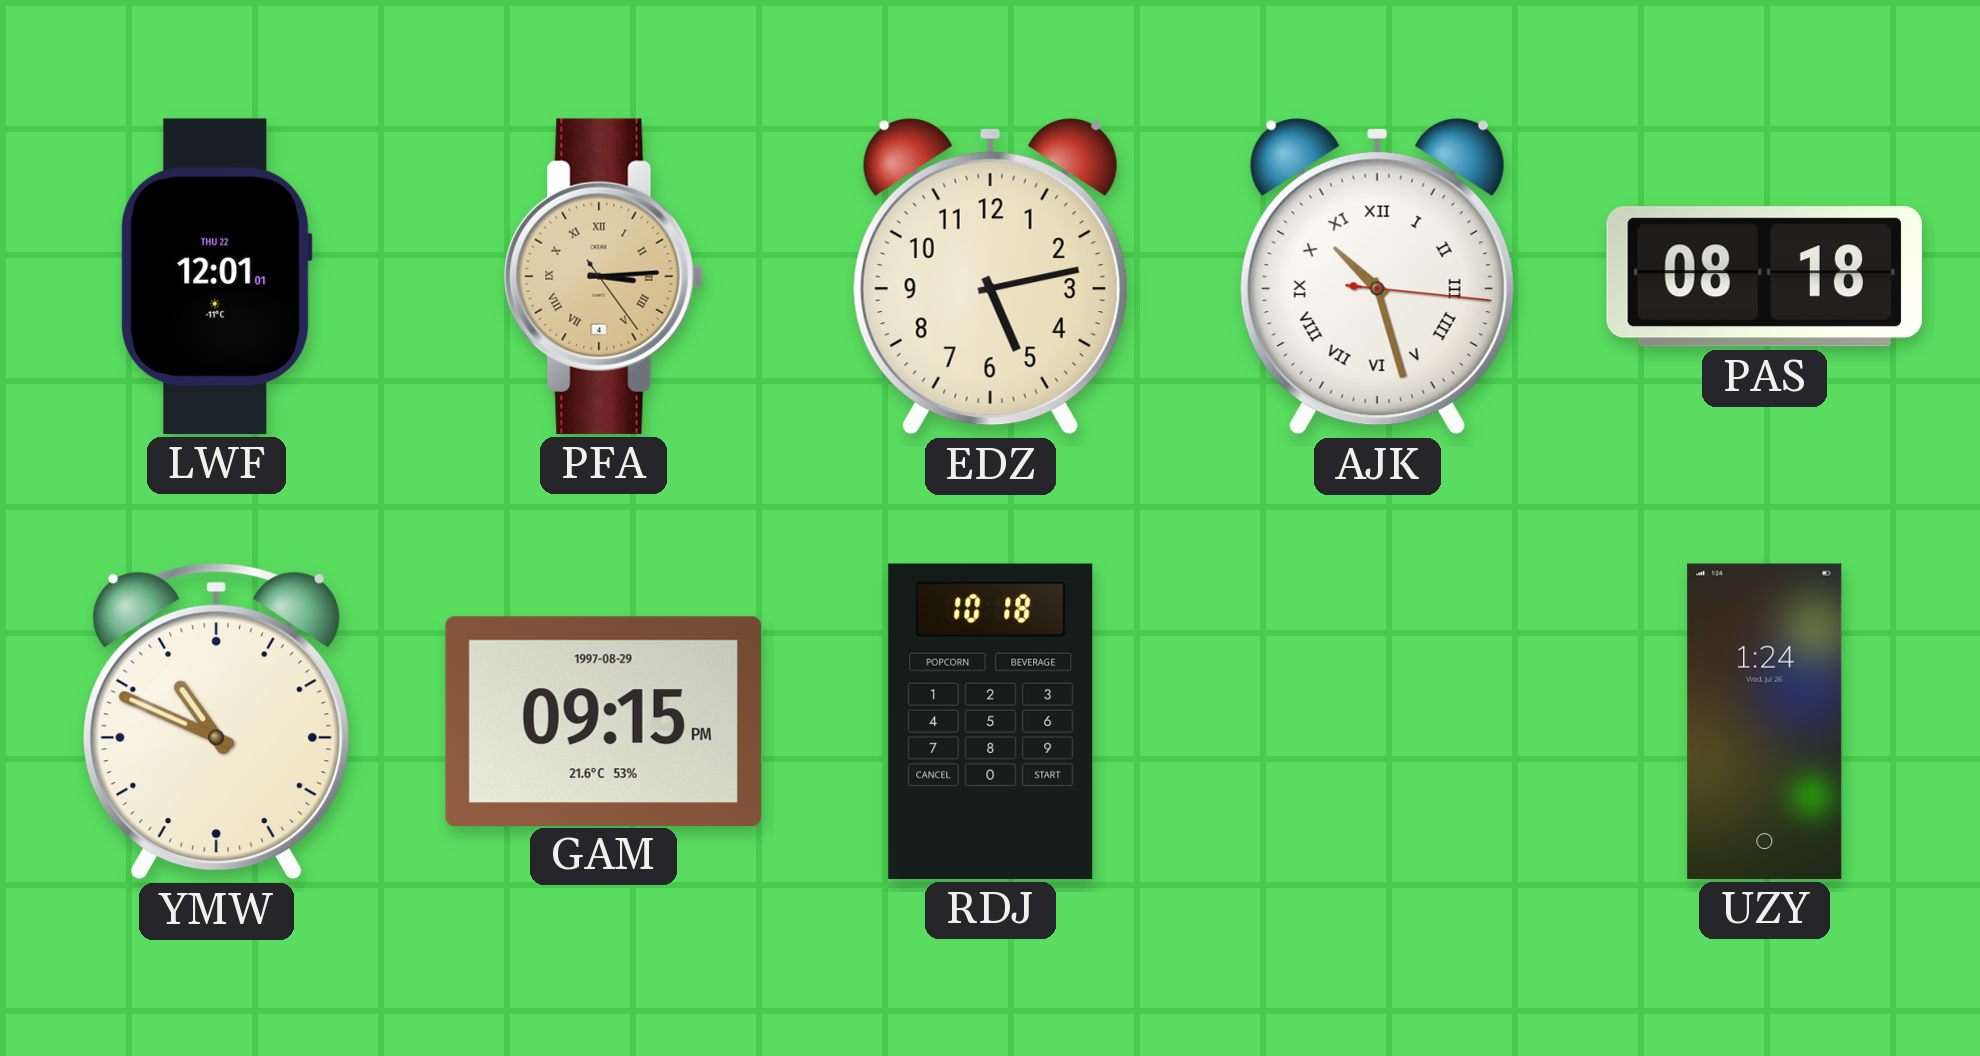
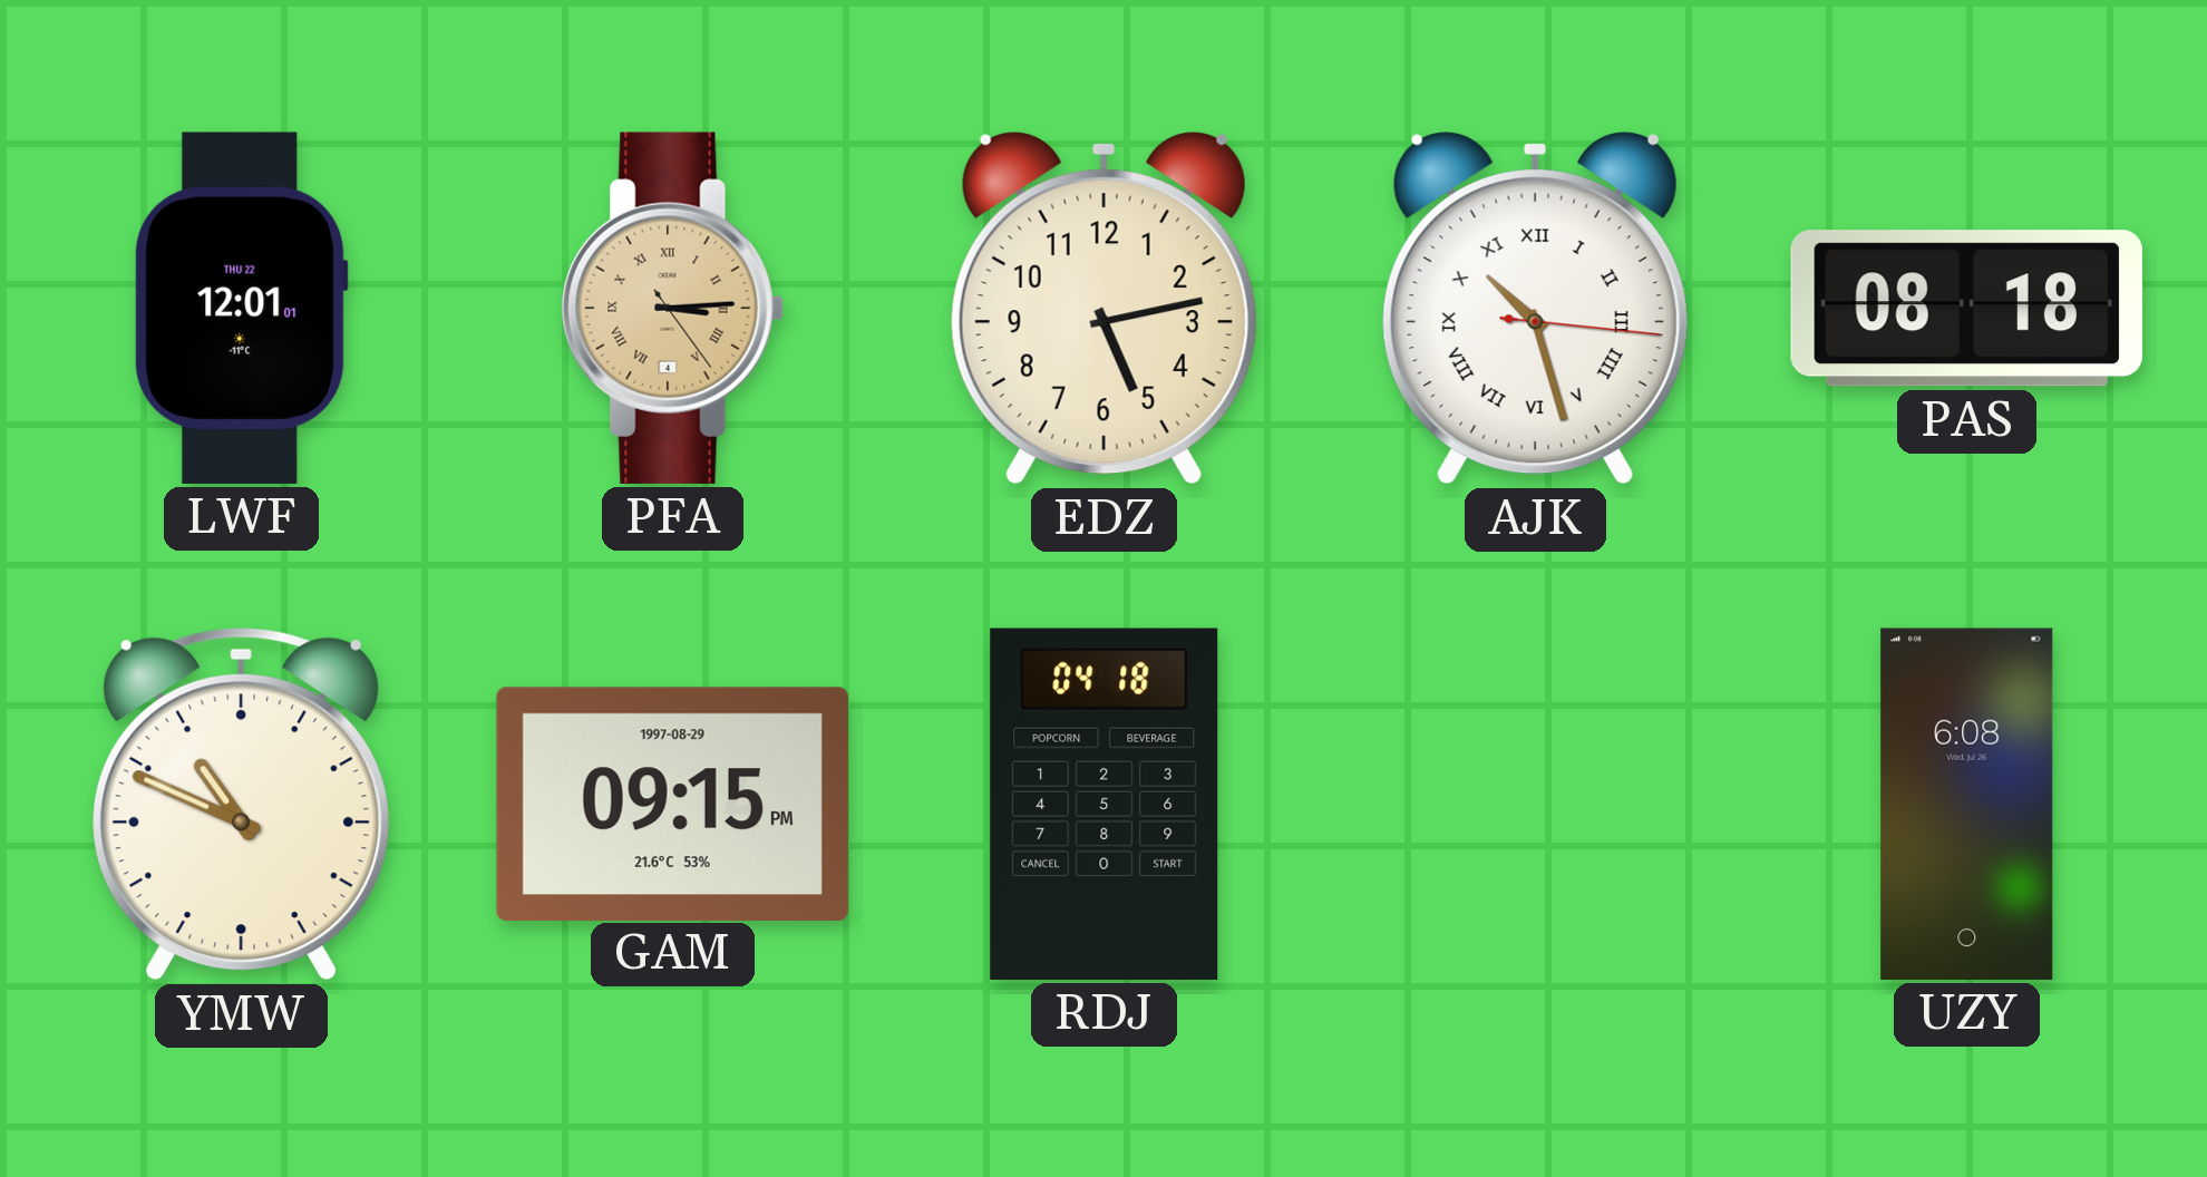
RDJ: 10:18 -> 04:18 (1105, 804)
UZY: 1:24 -> 6:08 (1967, 804)
